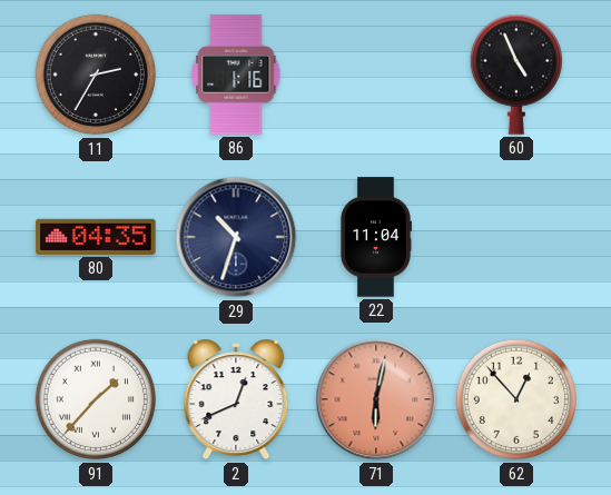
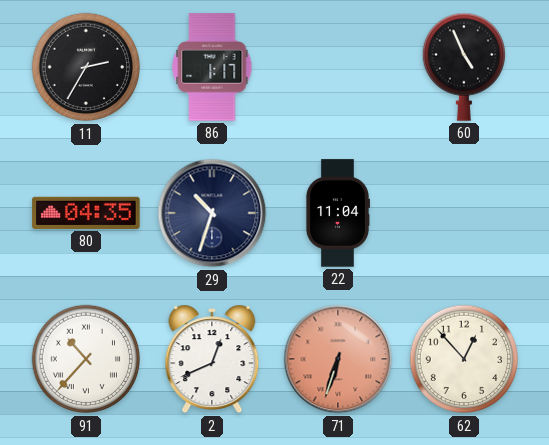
86: 1:16 -> 1:17 (212, 67)
91: 1:37 -> 10:37 (86, 359)
71: 6:02 -> 6:33 (338, 359)
